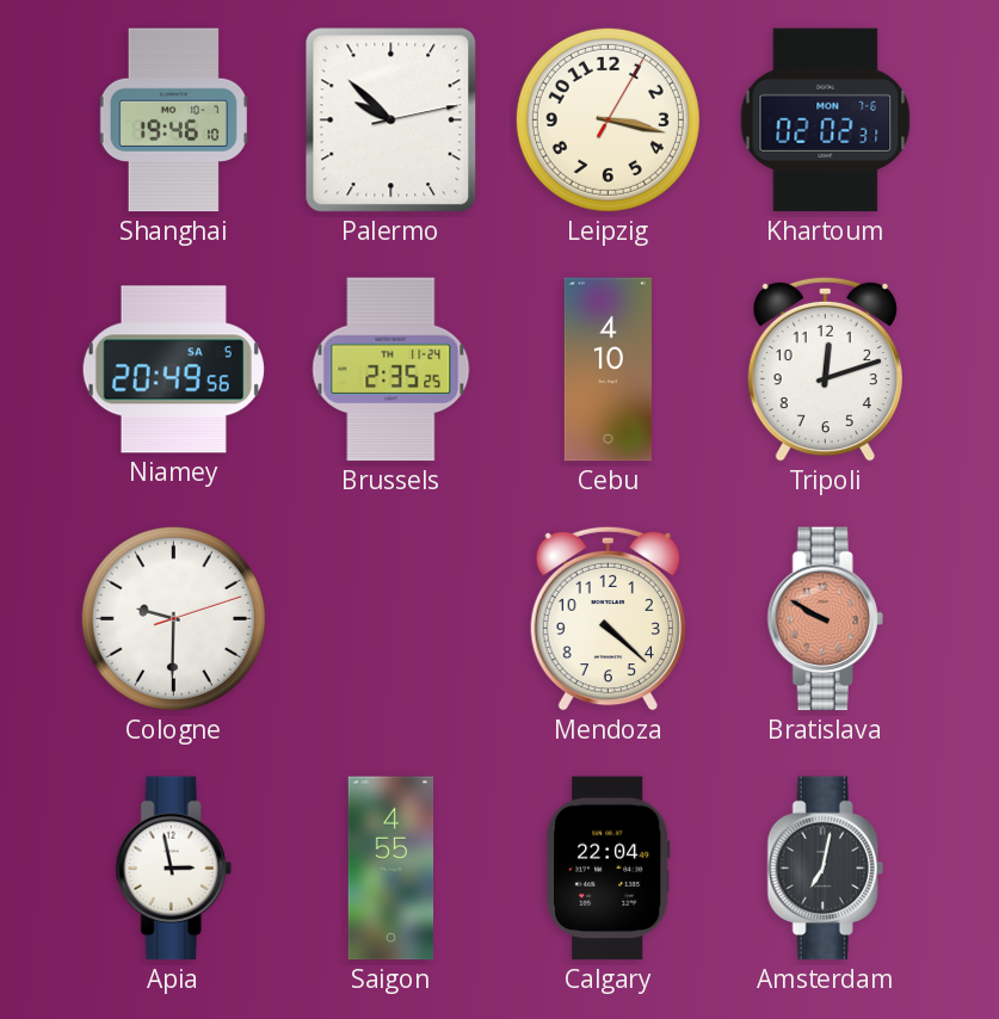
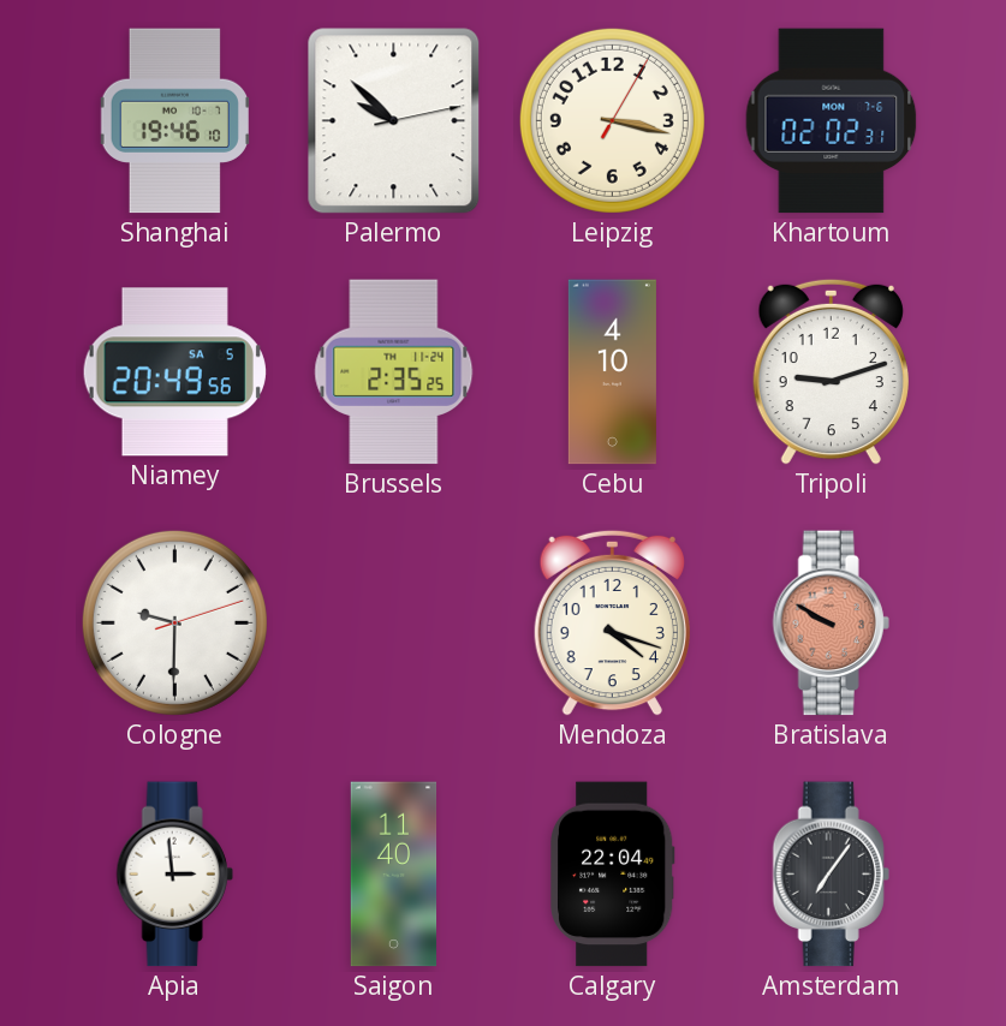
Tripoli: 12:12 -> 9:12 (831, 371)
Mendoza: 4:22 -> 4:18 (612, 622)
Apia: 2:58 -> 2:59 (174, 875)
Saigon: 4:55 -> 11:40 (394, 875)
Amsterdam: 7:02 -> 7:06 (831, 875)
